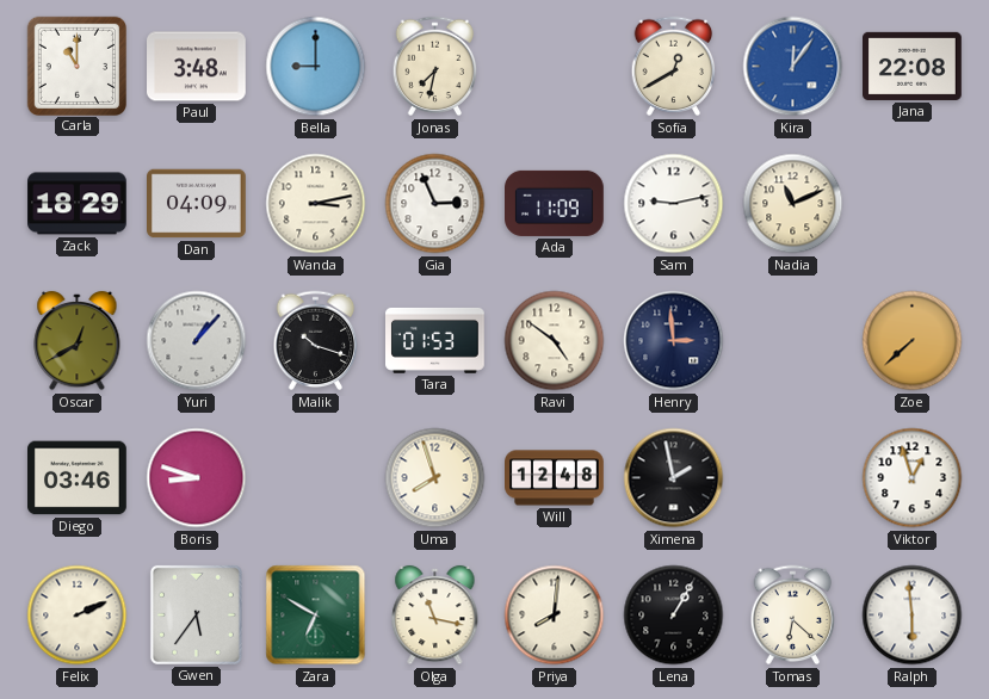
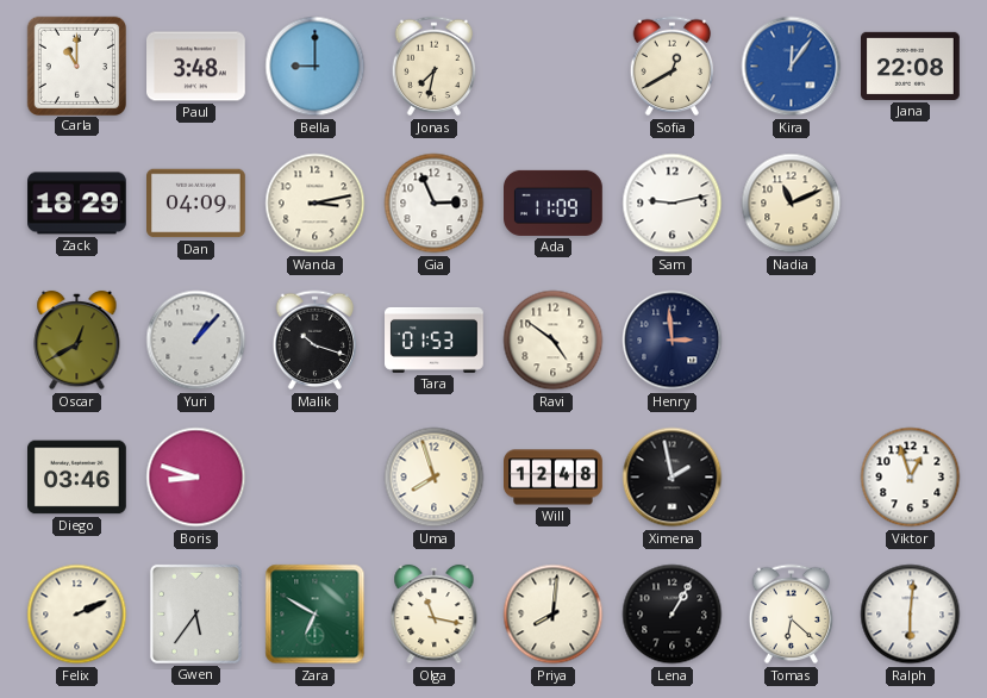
Zoe: 7:38 -> none (913, 341)
Ralph: 5:59 -> 6:01 (911, 615)
